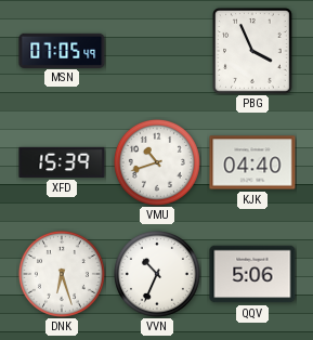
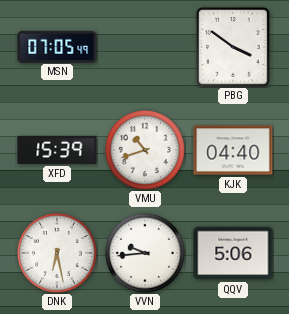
PBG: 3:56 -> 3:51 (233, 47)
DNK: 6:27 -> 6:28 (57, 253)
VVN: 10:34 -> 9:44 (145, 253)
